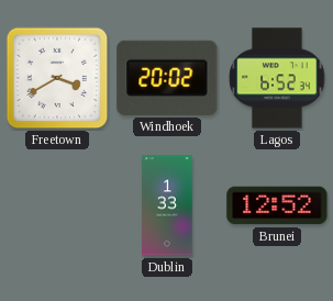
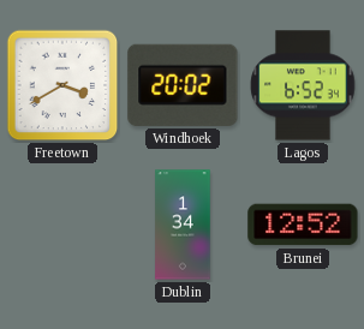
Dublin: 1:33 -> 1:34 (183, 225)
